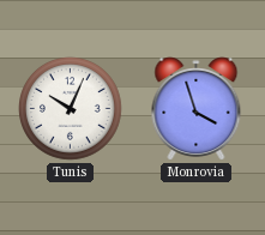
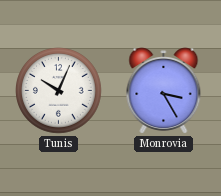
Monrovia: 3:57 -> 3:25 (164, 91)
